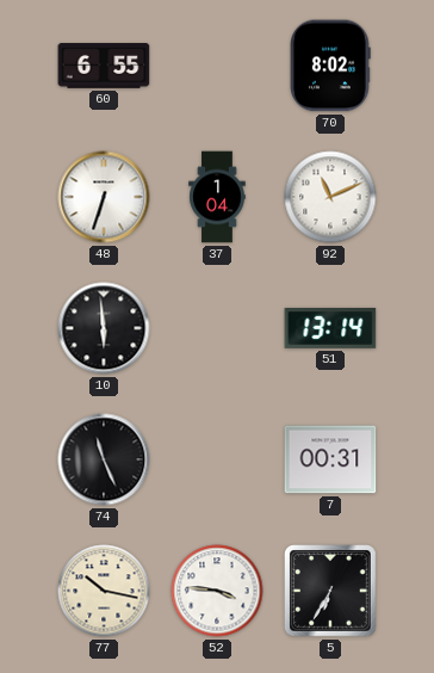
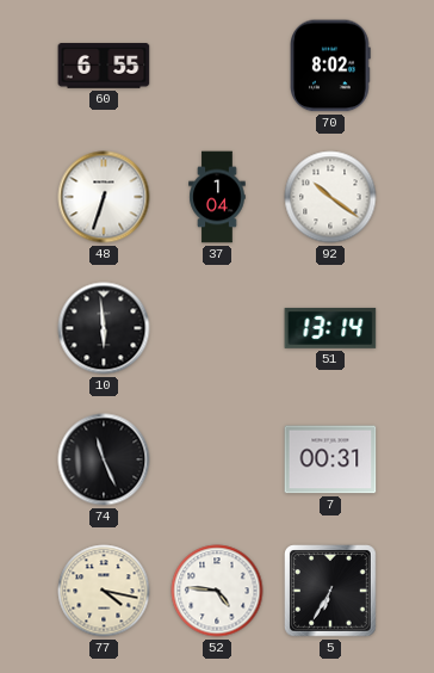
92: 11:11 -> 10:21 (330, 197)
77: 10:17 -> 4:17 (104, 591)
52: 3:46 -> 4:46 (217, 591)
